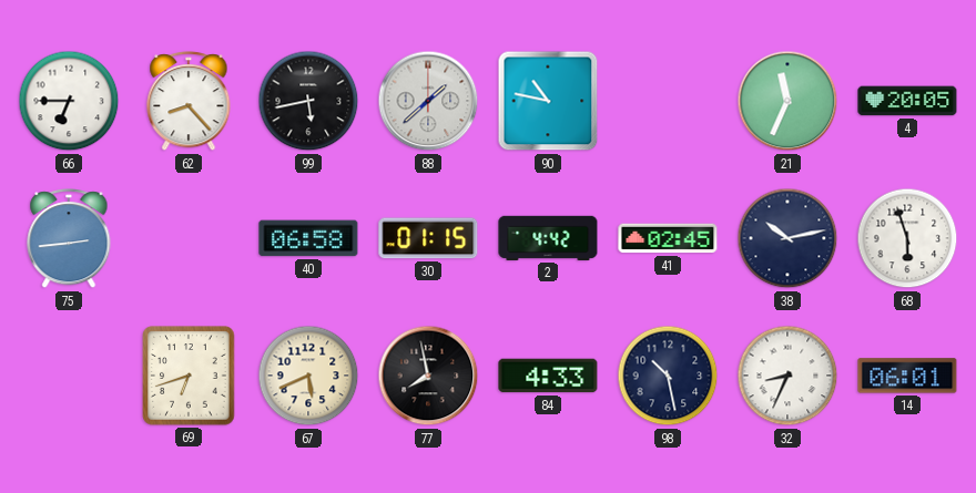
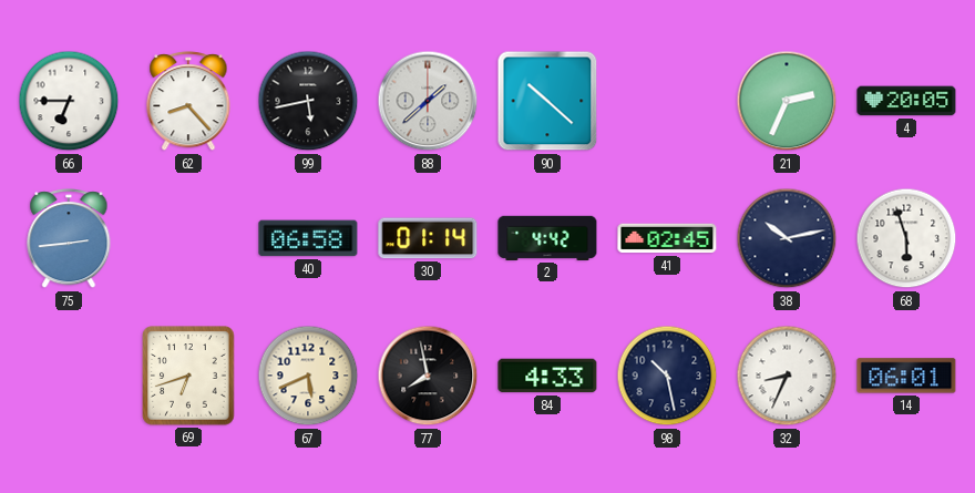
90: 10:47 -> 10:22 (547, 101)
21: 11:34 -> 2:34 (787, 101)
30: 01:15 -> 01:14 (428, 238)
